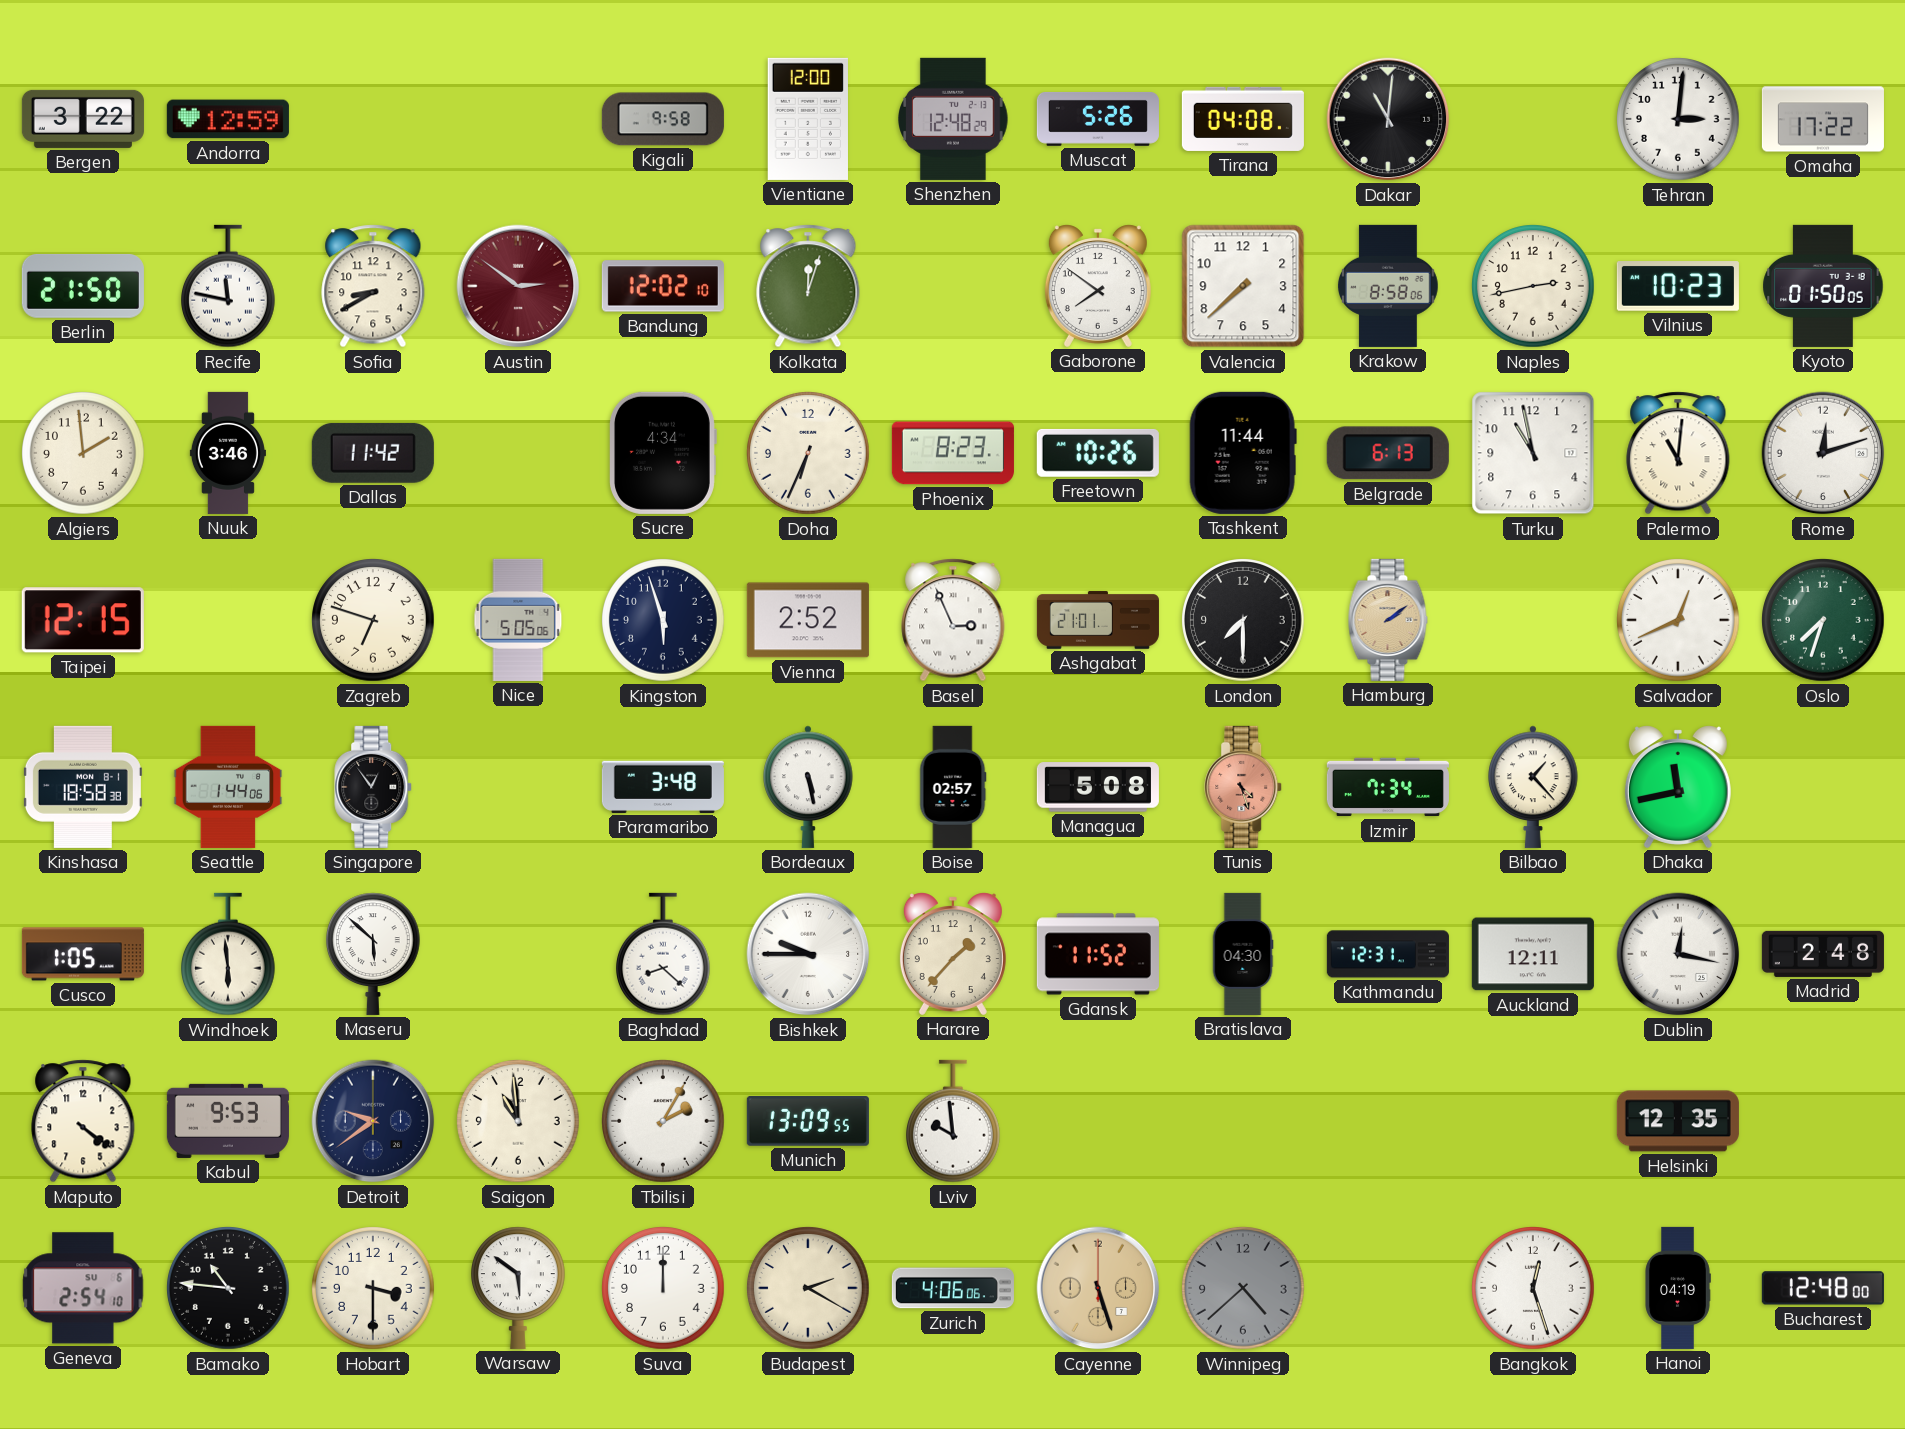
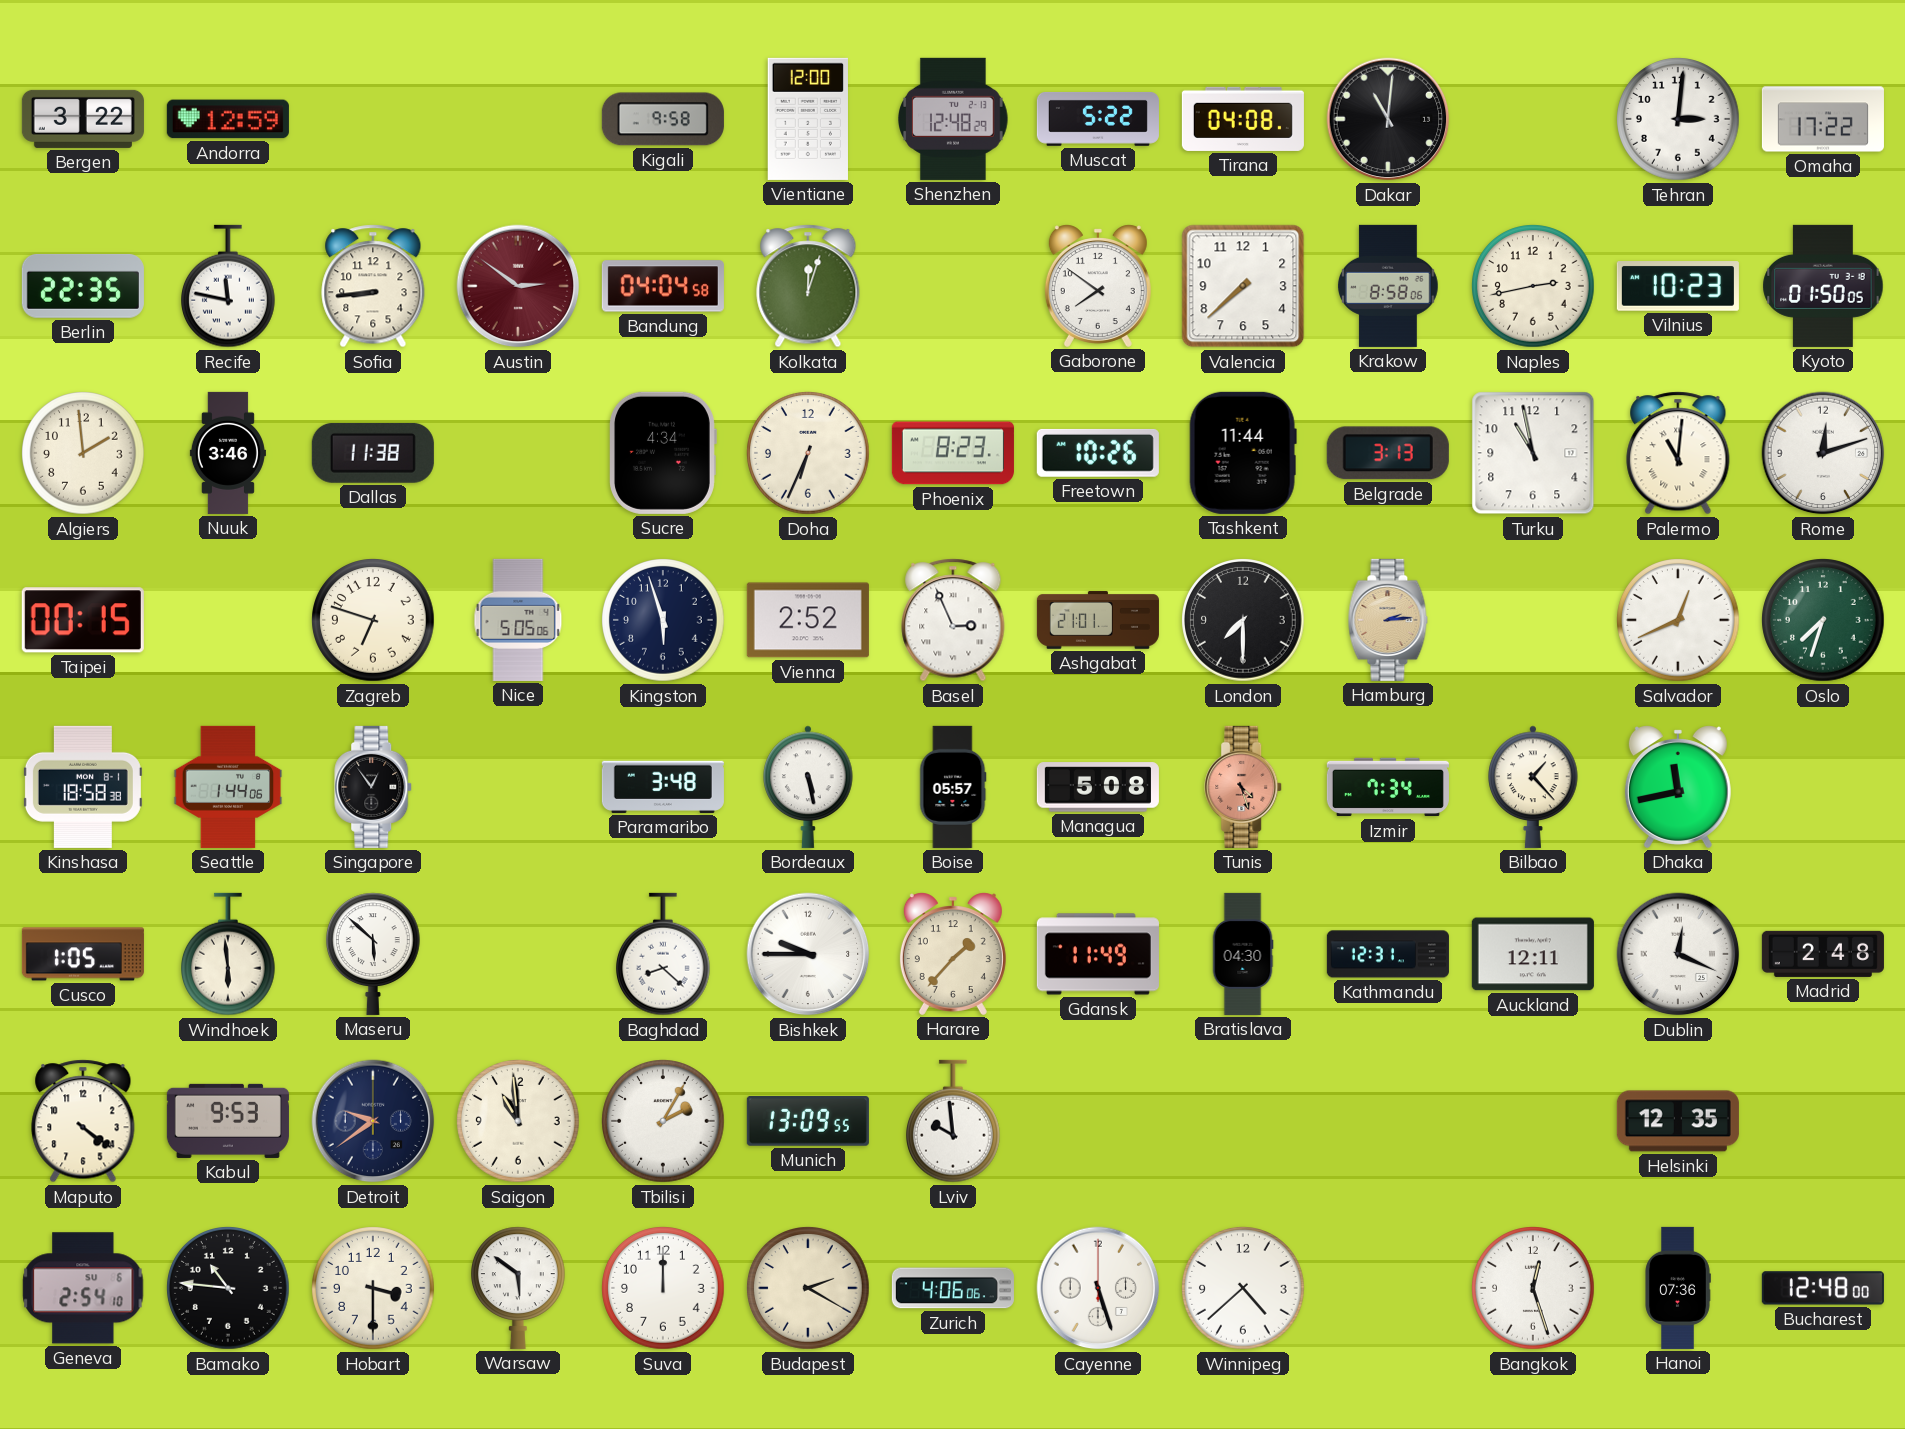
Muscat: 5:26 -> 5:22 (1098, 119)
Berlin: 21:50 -> 22:35 (83, 286)
Sofia: 8:40 -> 8:44 (373, 286)
Bandung: 12:02 -> 04:04 (663, 286)
Dallas: 11:42 -> 11:38 (373, 453)
Belgrade: 6:13 -> 3:13 (1388, 453)
Taipei: 12:15 -> 00:15 (83, 620)
Hamburg: 2:09 -> 2:14 (1388, 620)
Boise: 02:57 -> 05:57 (953, 787)
Gdansk: 11:52 -> 11:49 (1098, 954)
Dublin: 12:17 -> 12:19 (1678, 954)
Cayenne dial: champagne -> white (1098, 1288)
Winnipeg dial: grey -> white (1243, 1288)
Hanoi: 04:19 -> 07:36 (1678, 1288)
